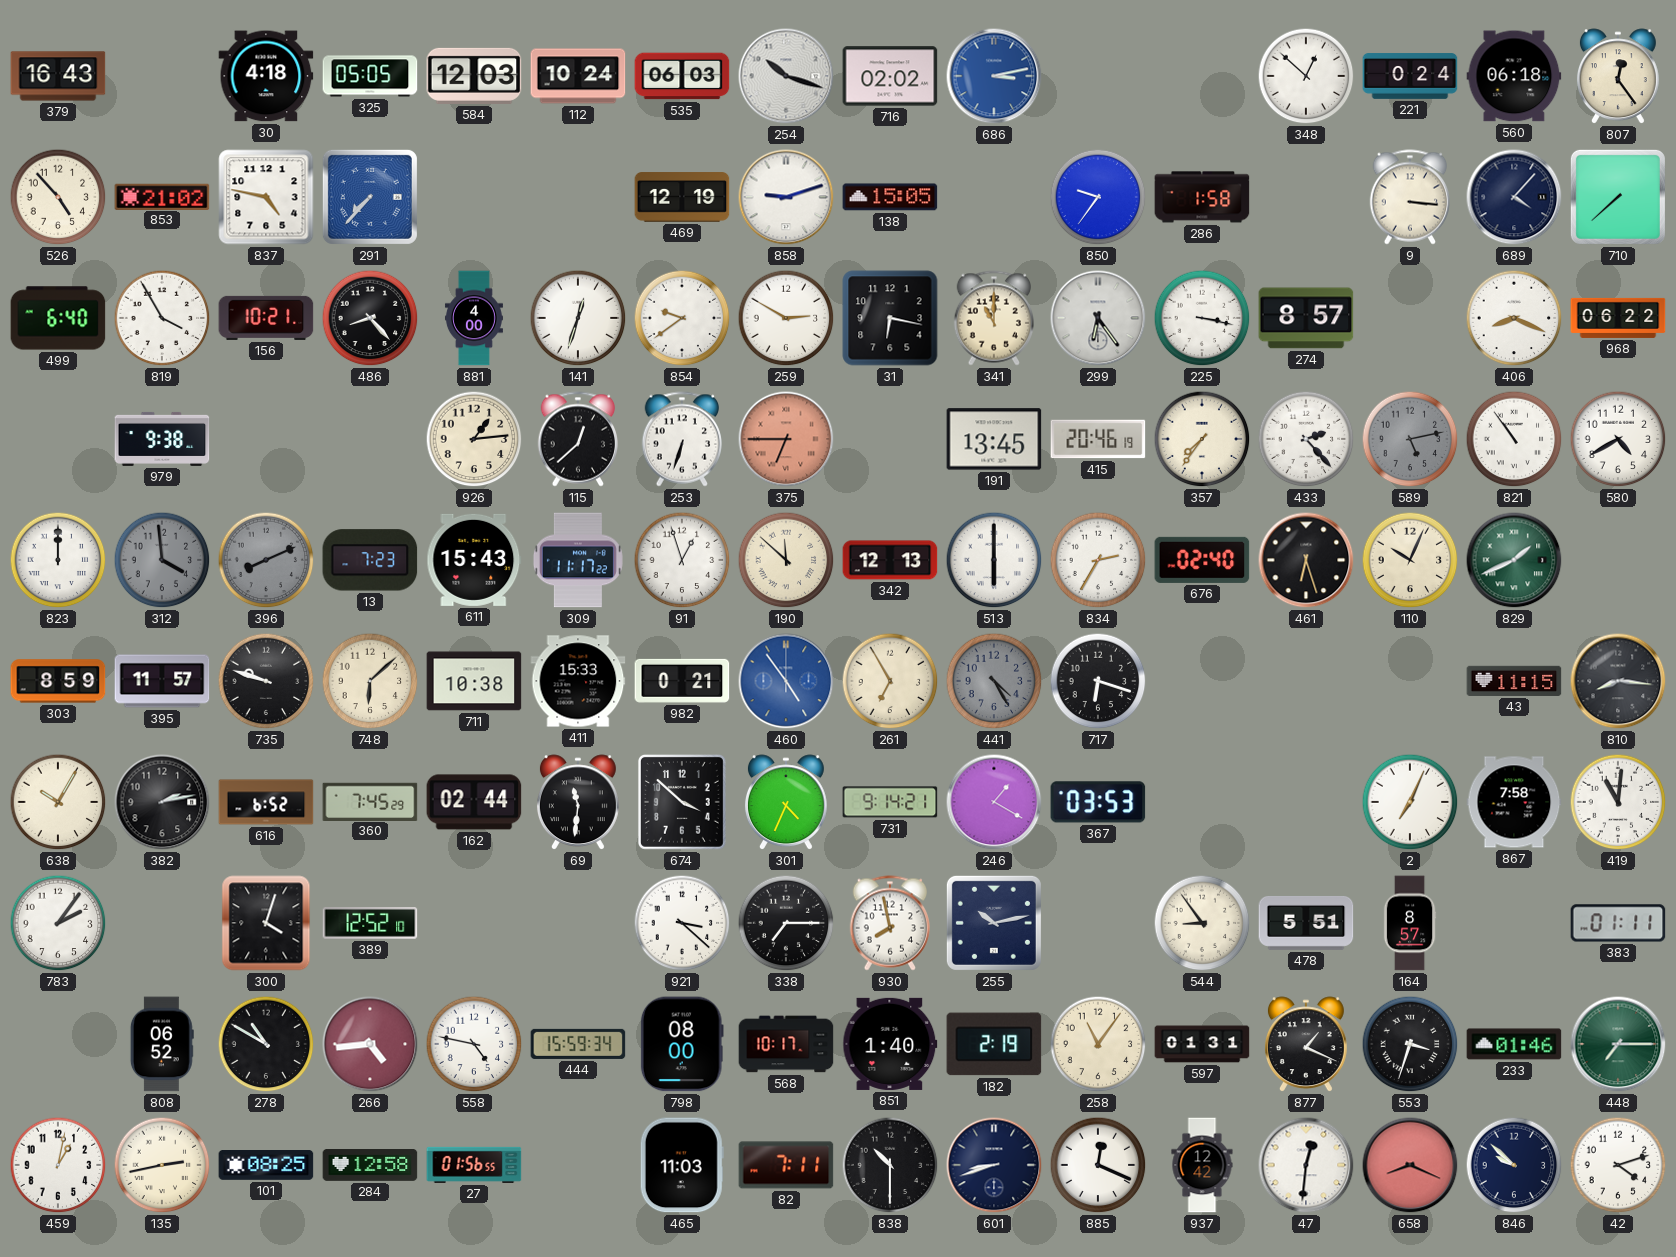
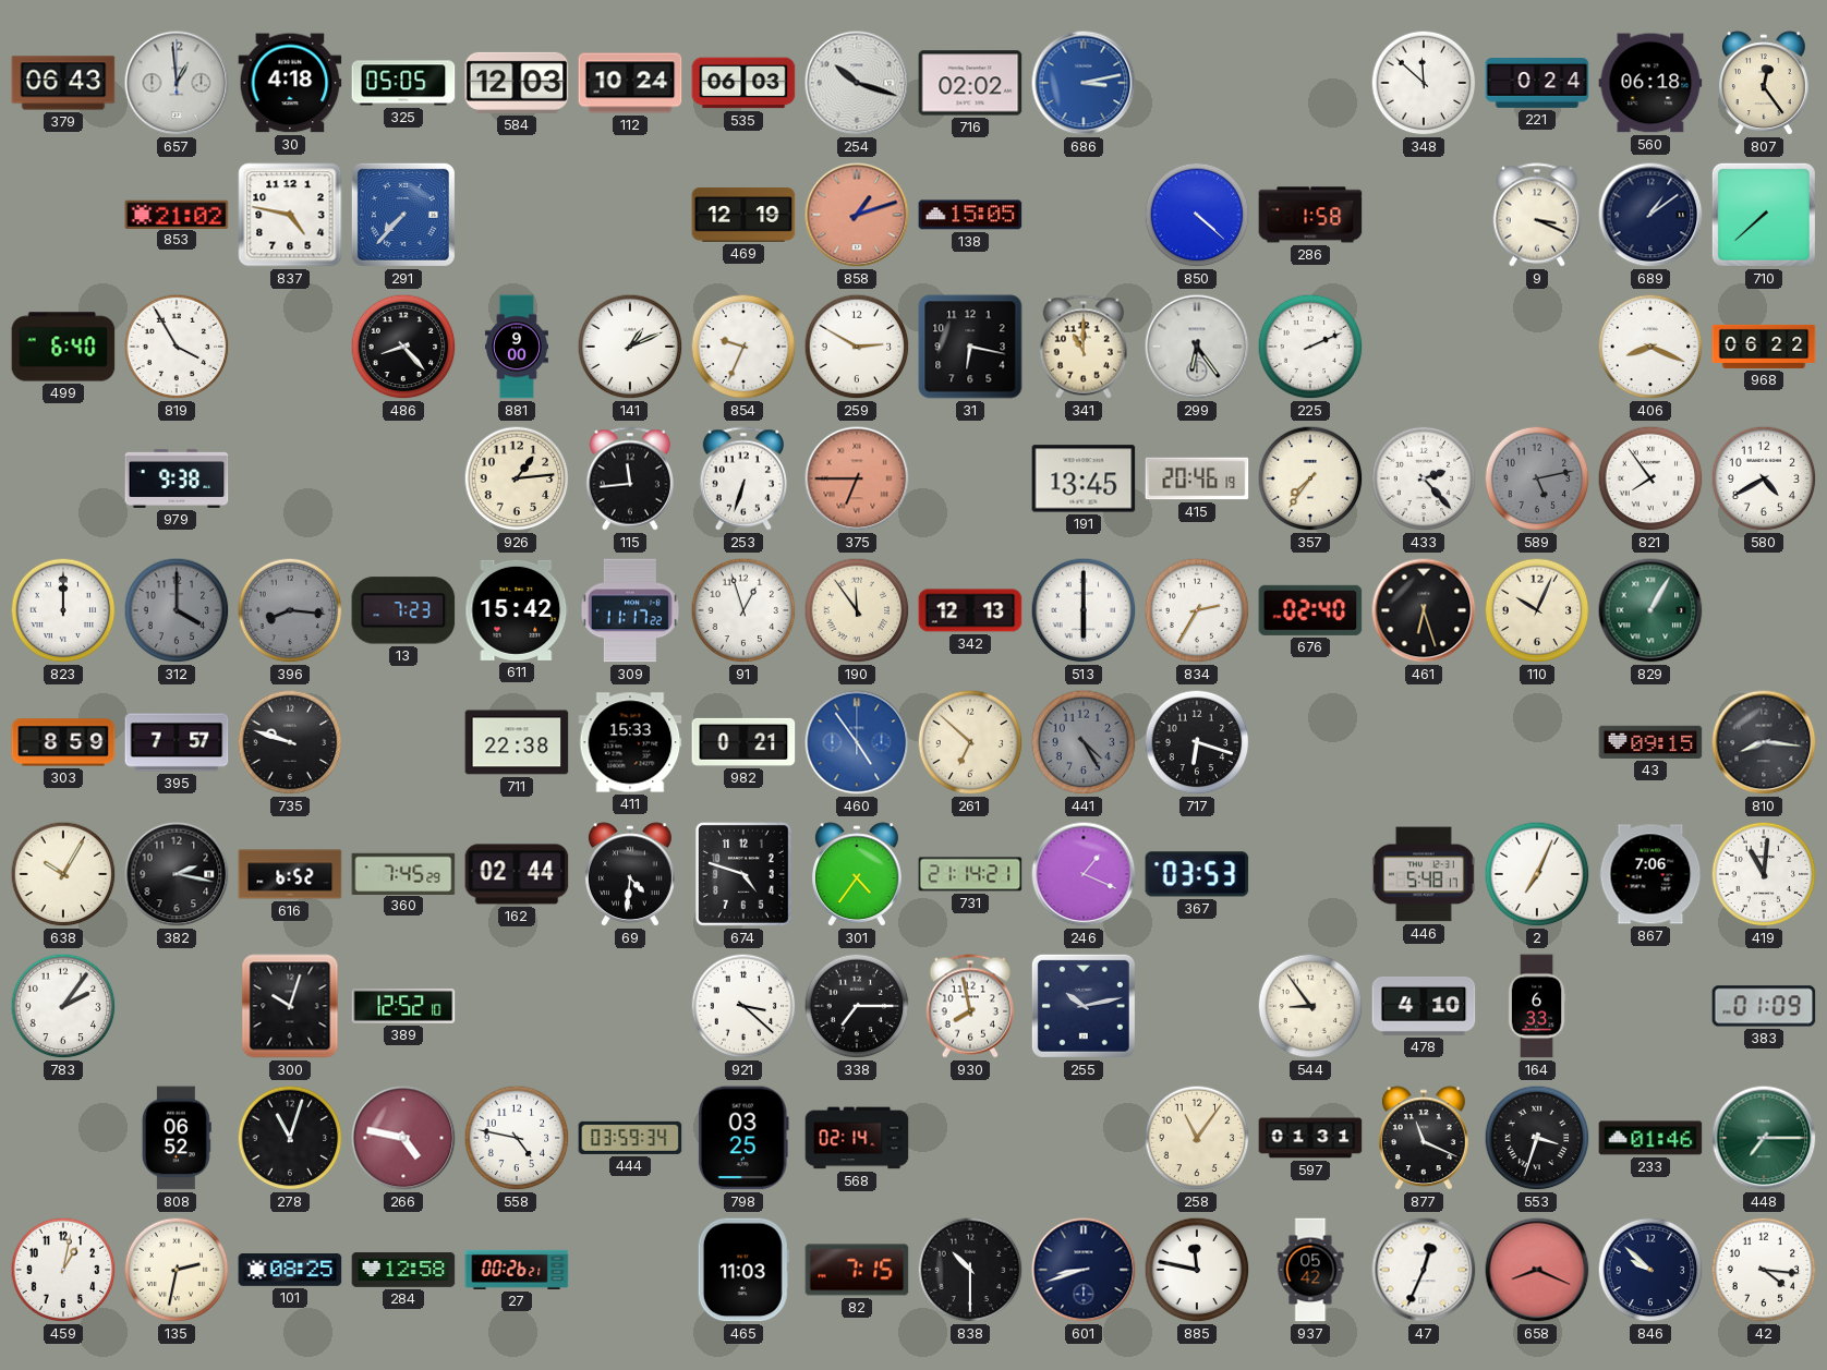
379: 16:43 -> 06:43 (63, 83)
657: none -> 12:59 (177, 83)
348: 12:52 -> 11:52 (1424, 83)
526: 4:53 -> none (58, 197)
858: 9:12 -> 1:12 (857, 215)
858 dial: white -> salmon (857, 215)
850: 9:36 -> 4:22 (1197, 215)
9: 3:16 -> 3:19 (1536, 215)
689: 4:07 -> 1:09 (1650, 215)
156: 10:21 -> none (266, 318)
881: 4:00 -> 9:00 (517, 347)
141: 12:33 -> 1:11 (630, 347)
854: 9:39 -> 9:34 (743, 347)
225: 3:17 -> 2:11 (1310, 347)
274: 8:57 -> none (1306, 318)
115: 12:38 -> 11:44 (629, 478)
821: 10:54 -> 7:54 (1650, 478)
312: 3:59 -> 4:00 (177, 610)
396: 8:11 -> 8:16 (290, 610)
611: 15:43 -> 15:42 (517, 610)
190: 11:52 -> 11:54 (857, 610)
829: 1:41 -> 1:05 (1650, 610)
395: 11:57 -> 7:57 (177, 742)
748: 6:08 -> none (370, 681)
711: 10:38 -> 22:38 (517, 742)
261: 6:55 -> 6:52 (970, 742)
43: 11:15 -> 09:15 (1650, 742)
382: 2:13 -> 2:17 (177, 874)
69: 11:31 -> 4:31 (630, 875)
674: 3:52 -> 4:48 (743, 874)
301: 4:34 -> 4:36 (857, 875)
731: 9:14 -> 21:14 (970, 874)
246: 1:20 -> 1:19 (1084, 874)
446: none -> 5:48 (1424, 874)
867: 7:58 -> 7:06 (1650, 874)
300: 4:03 -> 10:03 (290, 1006)
478: 5:51 -> 4:10 (1424, 1006)
164: 8:57 -> 6:33 (1537, 1006)
383: 01:11 -> 01:09 (1764, 1006)
278: 10:50 -> 11:03 (290, 1138)
266: 4:44 -> 4:47 (403, 1138)
444: 15:59 -> 03:59 (630, 1138)
798: 08:00 -> 03:25 (743, 1138)
568: 10:17 -> 02:14 (857, 1138)
851: 1:40 -> none (890, 1044)
182: 2:19 -> none (994, 1044)
877: 1:19 -> 11:19 (1424, 1139)
135: 2:43 -> 2:32 (177, 1270)
27: 01:56 -> 00:26 (517, 1270)
82: 7:11 -> 7:15 (857, 1270)
885: 12:19 -> 11:47 (1197, 1270)
937: 12:42 -> 05:42 (1310, 1270)
47: 12:31 -> 12:34 (1424, 1270)
42: 4:12 -> 4:16 (1764, 1270)
